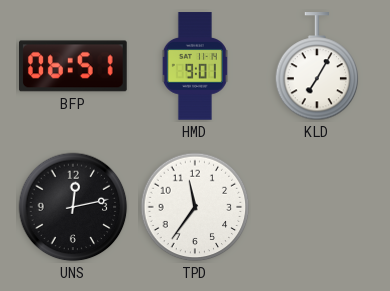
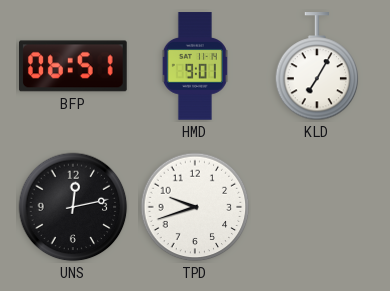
TPD: 11:36 -> 9:42 (195, 207)
